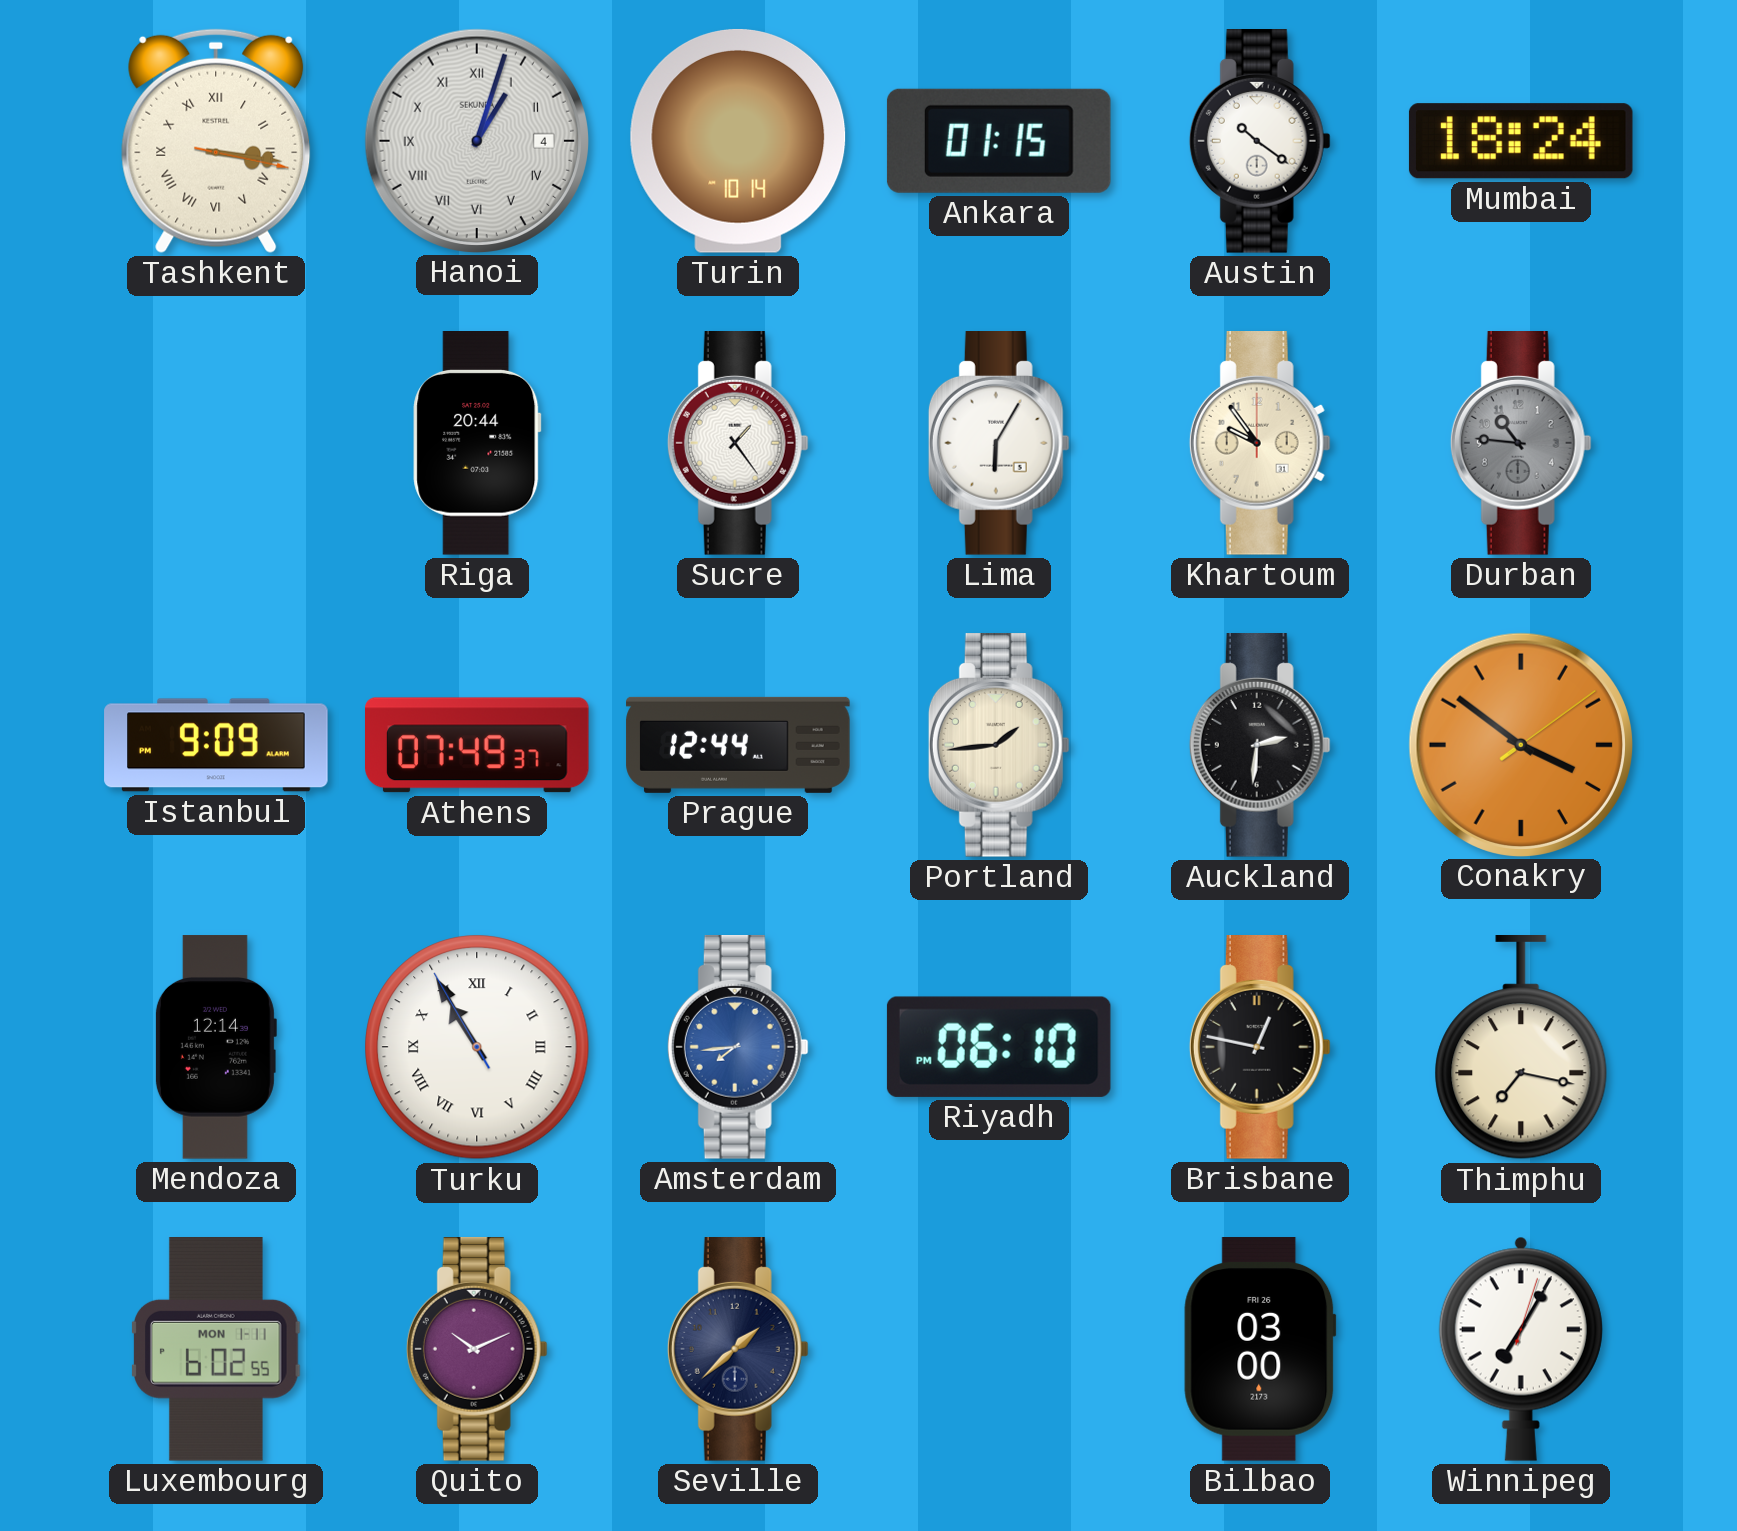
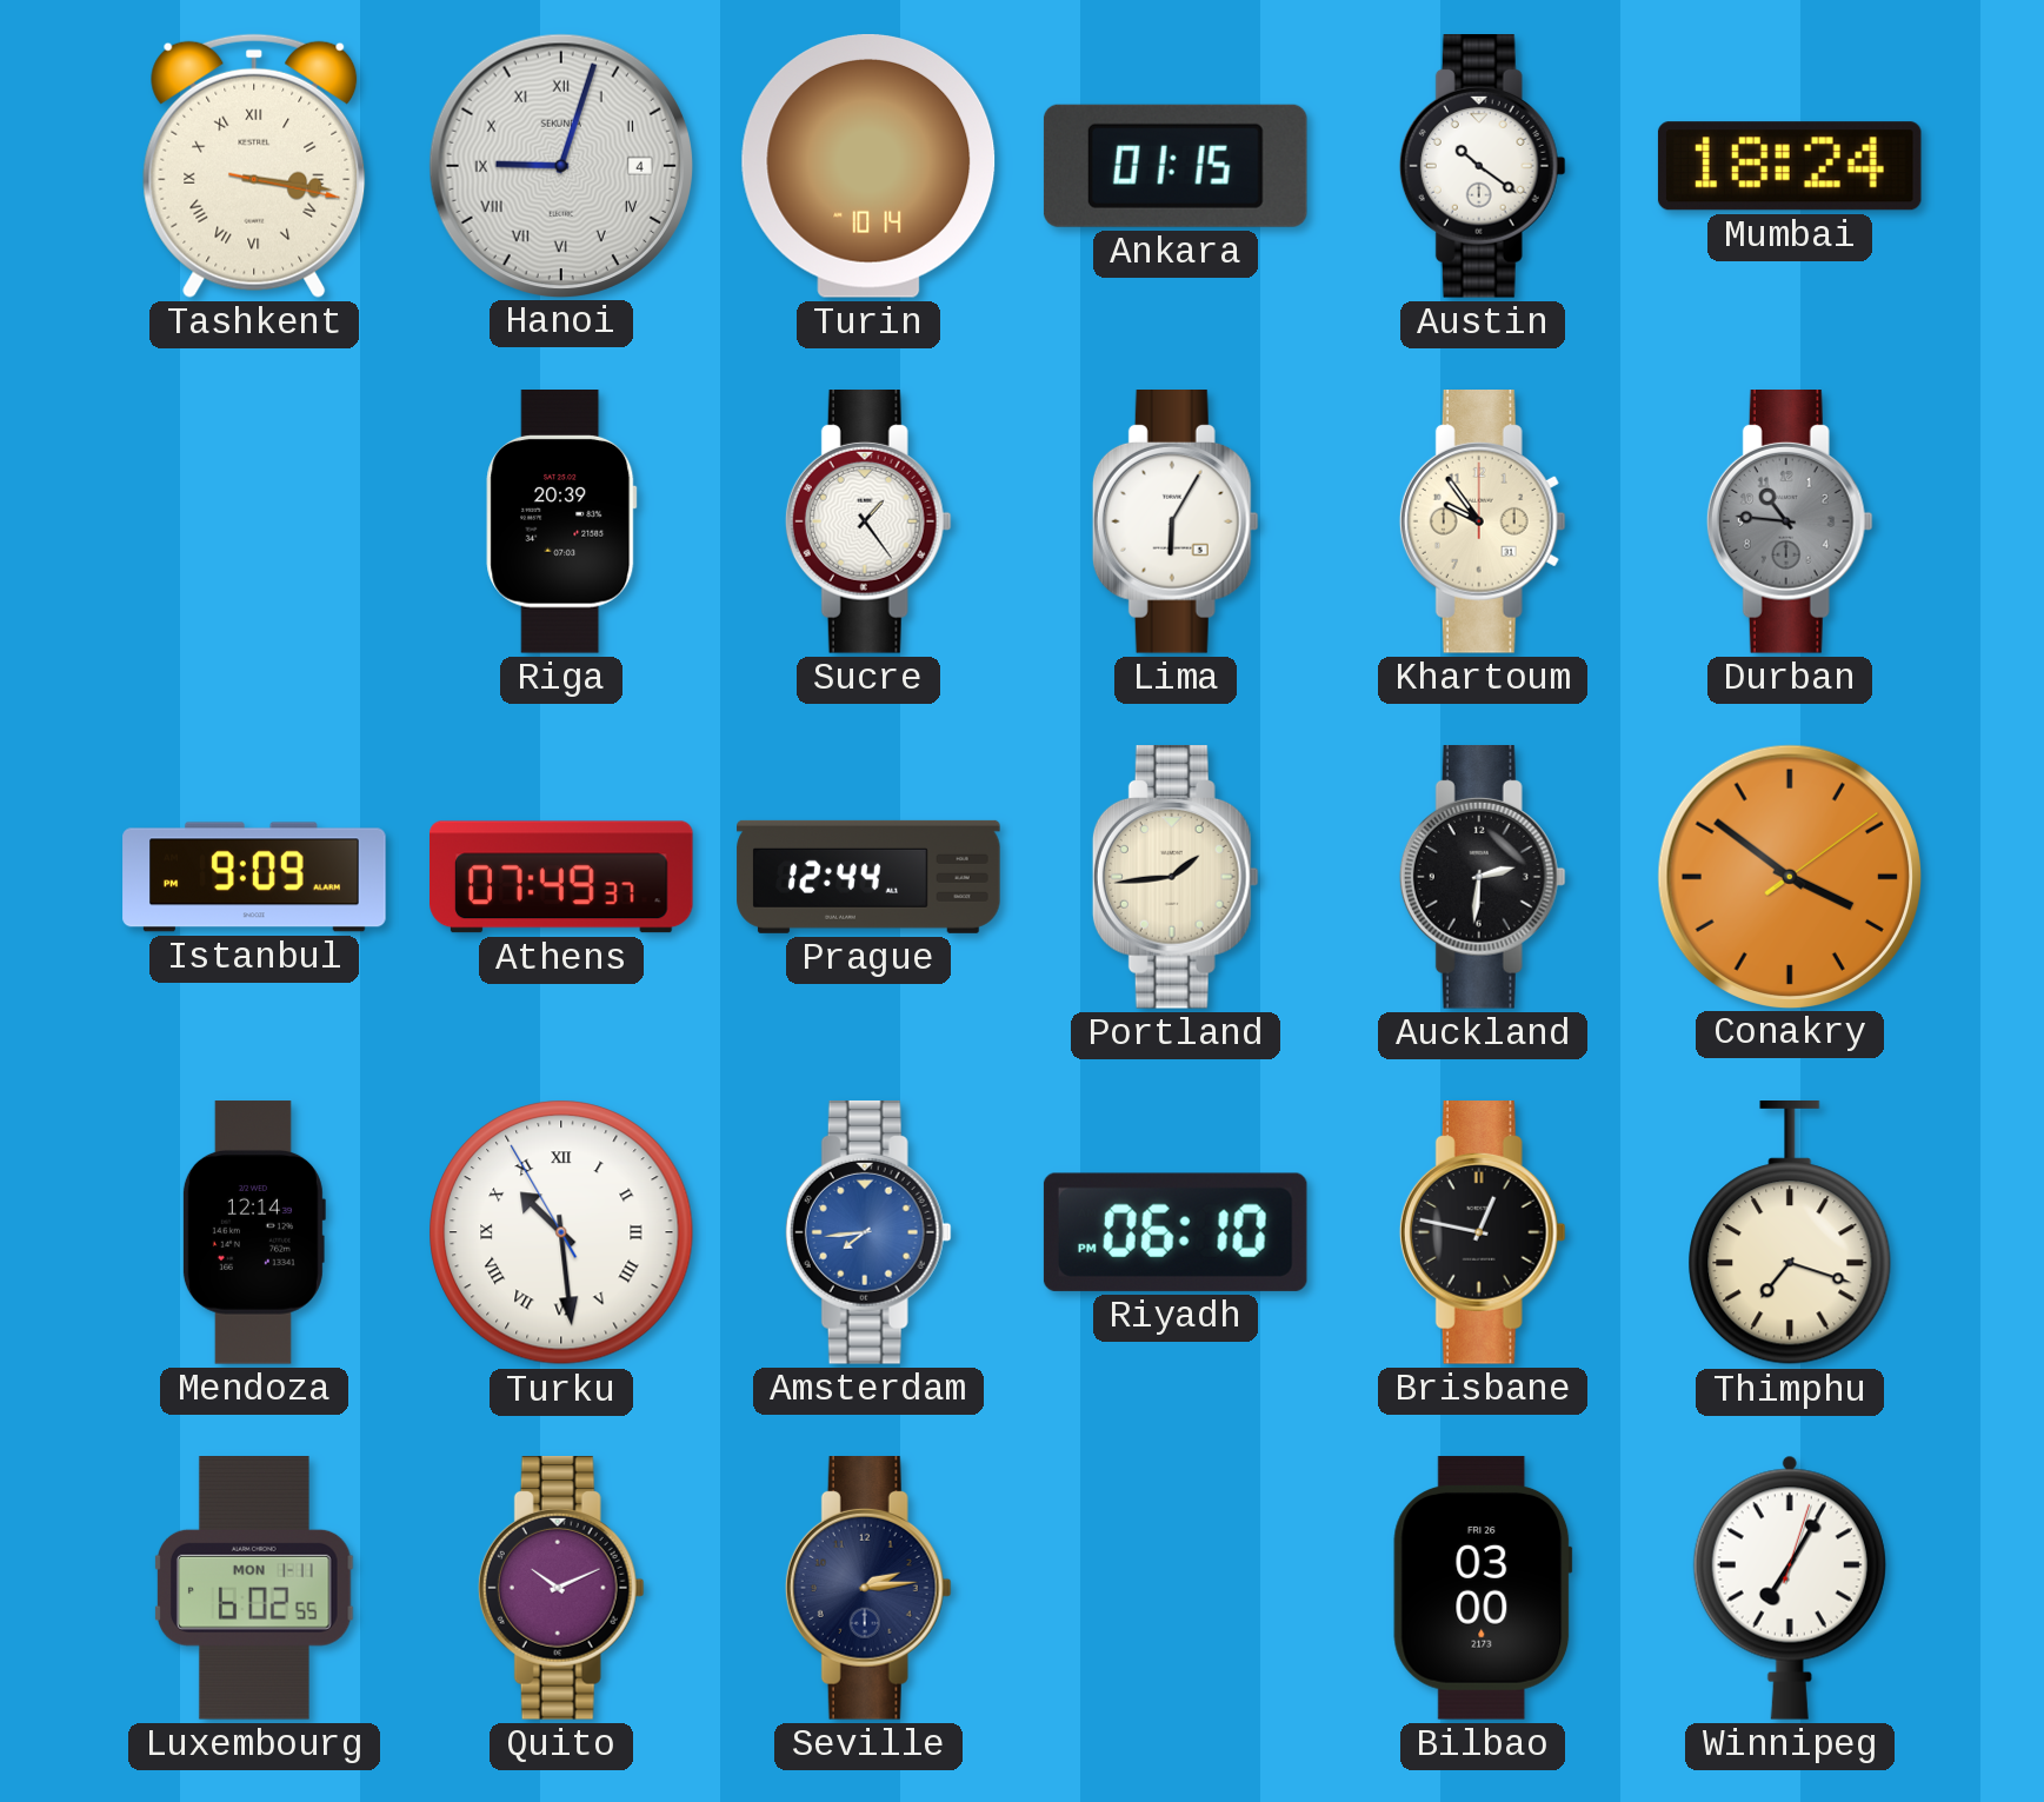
Hanoi: 1:03 -> 9:03 (560, 165)
Riga: 20:44 -> 20:39 (561, 523)
Turku: 10:54 -> 10:28 (561, 1232)
Thimphu: 7:17 -> 7:18 (1790, 1234)
Seville: 1:38 -> 2:14 (868, 1589)
